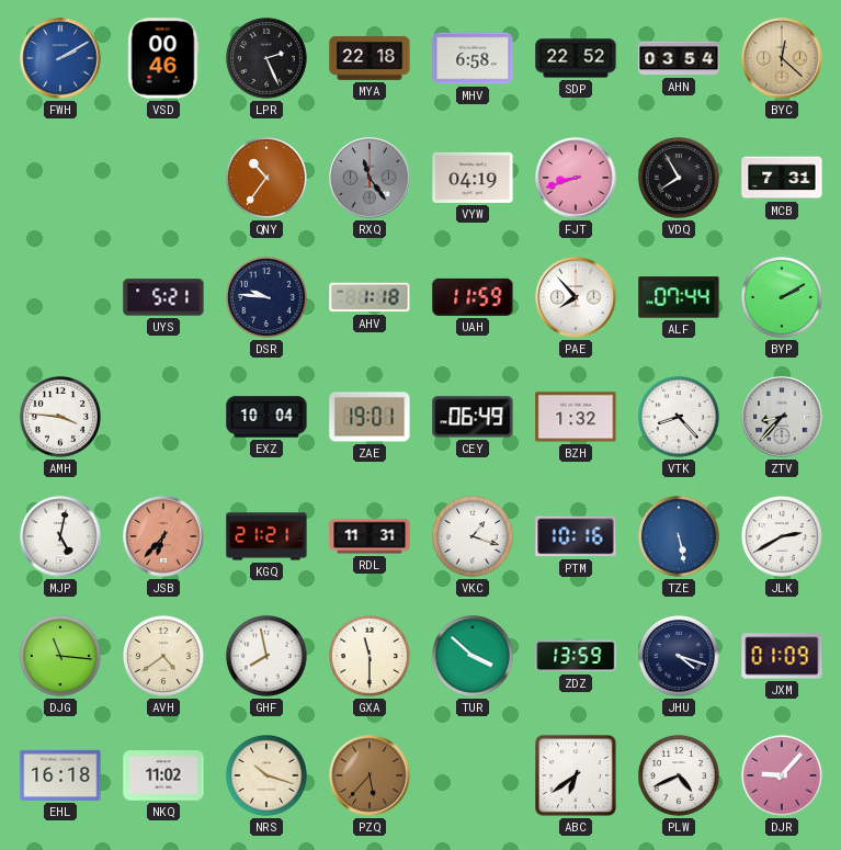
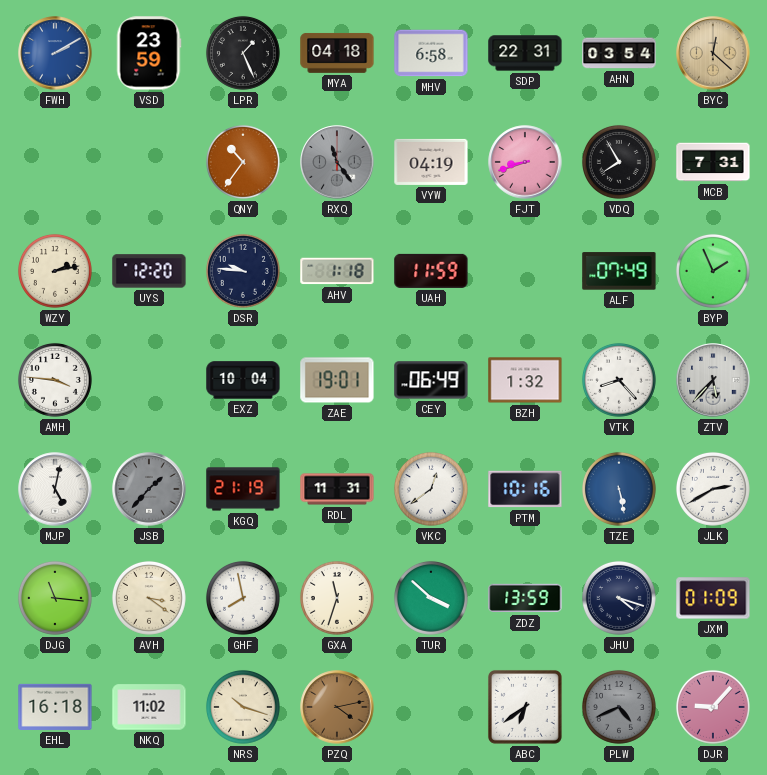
VSD: 00:46 -> 23:59 (149, 53)
LPR: 2:26 -> 1:26 (243, 53)
MYA: 22:18 -> 04:18 (337, 53)
SDP: 22:52 -> 22:31 (525, 53)
WZY: none -> 2:13 (55, 271)
UYS: 5:21 -> 12:20 (149, 271)
PAE: 7:53 -> none (576, 297)
ALF: 07:44 -> 07:49 (619, 271)
BYP: 2:10 -> 1:56 (713, 271)
ZTV: 8:37 -> 5:37 (713, 380)
JSB: 6:37 -> 1:37 (149, 489)
JSB dial: salmon -> grey (149, 489)
KGQ: 21:21 -> 21:19 (243, 489)
VKC: 1:18 -> 12:39 (431, 489)
AVH: 4:39 -> 3:21 (149, 598)
GXA: 11:30 -> 11:33 (337, 598)
PZQ: 5:37 -> 4:13 (337, 707)
PLW dial: white -> grey (619, 707)
